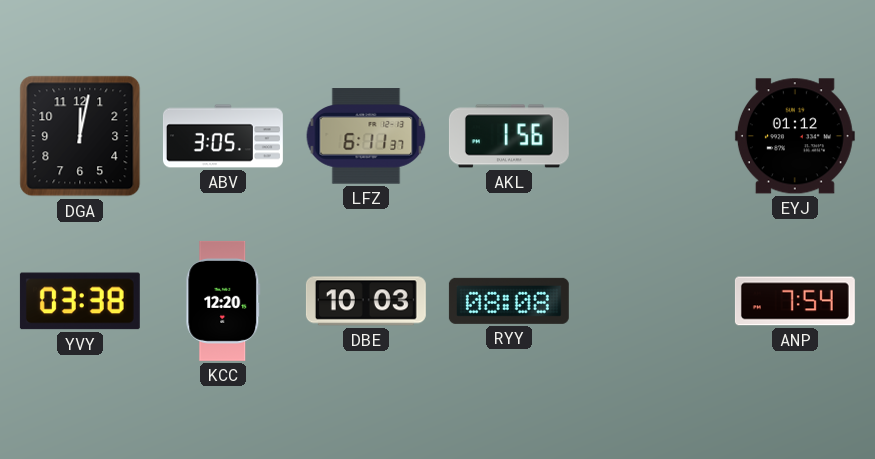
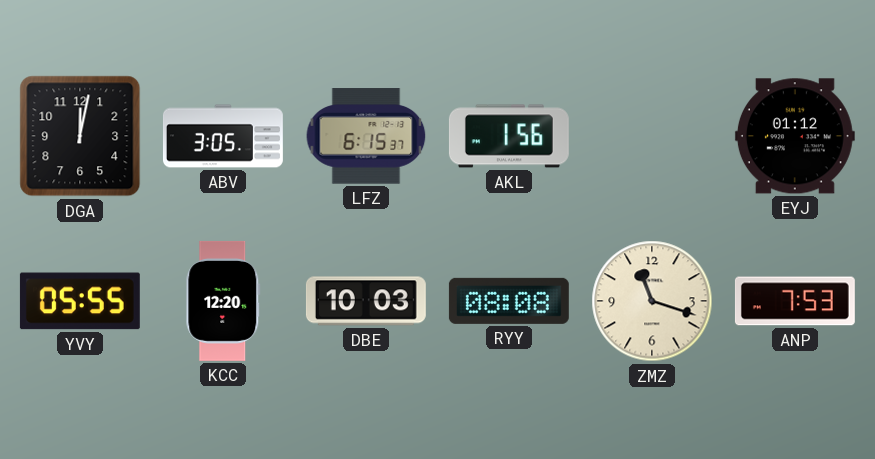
LFZ: 6:11 -> 6:15 (366, 136)
YVY: 03:38 -> 05:55 (80, 301)
ZMZ: none -> 11:18 (652, 301)
ANP: 7:54 -> 7:53 (795, 301)
